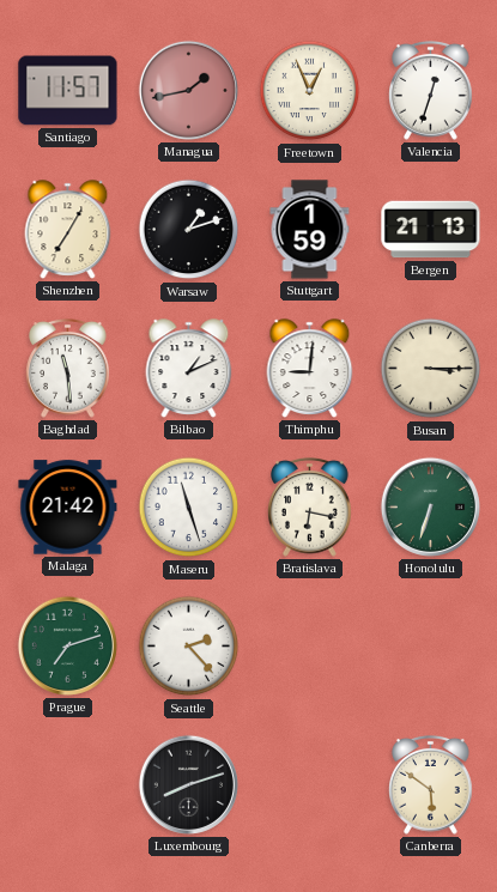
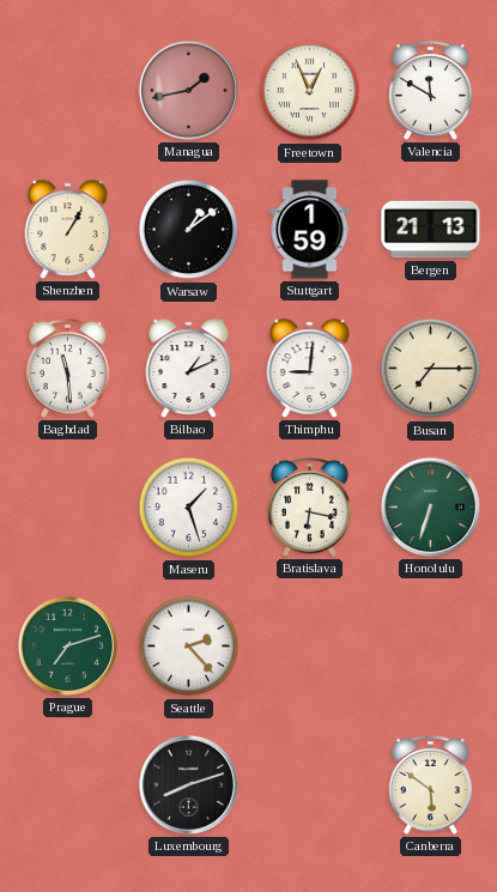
Santiago: 11:57 -> none (68, 91)
Valencia: 12:33 -> 11:50 (431, 90)
Shenzhen: 7:05 -> 1:05 (68, 230)
Warsaw: 1:12 -> 1:09 (189, 230)
Busan: 3:15 -> 7:15 (431, 369)
Malaga: 21:42 -> none (68, 508)
Maseru: 11:27 -> 1:27 (189, 508)
